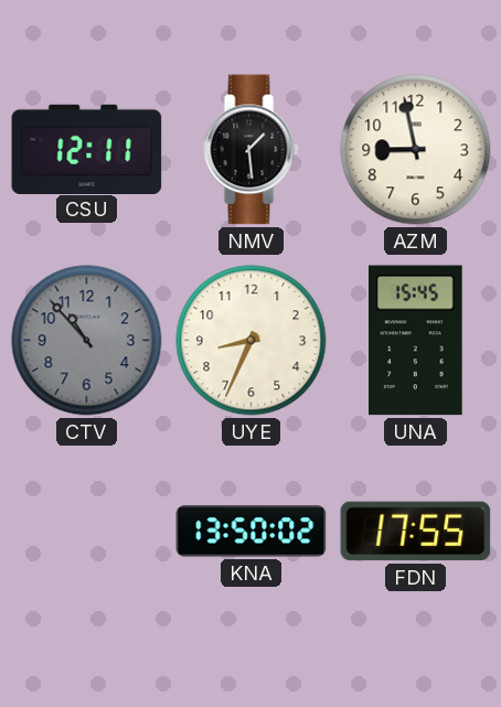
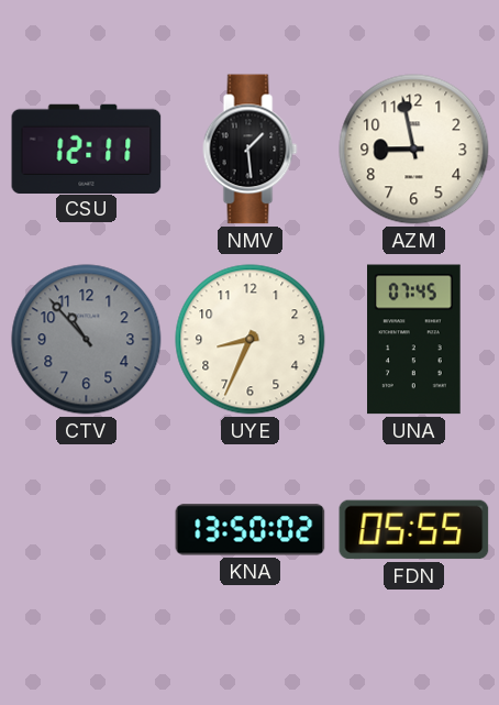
UNA: 15:45 -> 07:45 (414, 340)
FDN: 17:55 -> 05:55 (414, 530)
